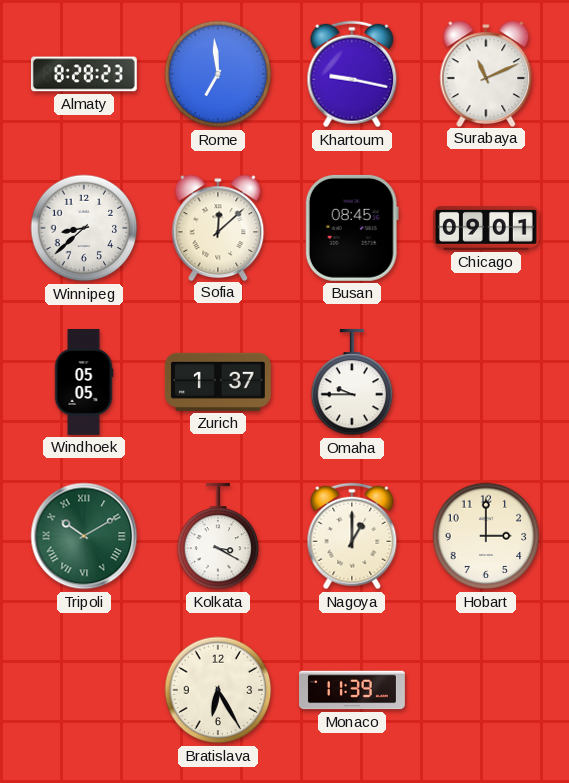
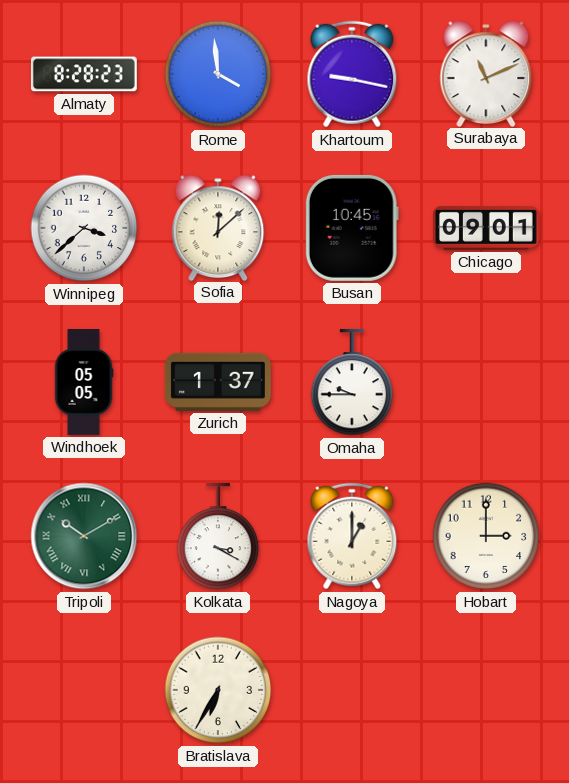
Rome: 6:59 -> 3:59 (218, 74)
Winnipeg: 8:38 -> 3:38 (84, 228)
Busan: 08:45 -> 10:45 (352, 228)
Bratislava: 6:25 -> 6:35 (218, 690)
Monaco: 11:39 -> none (353, 690)
